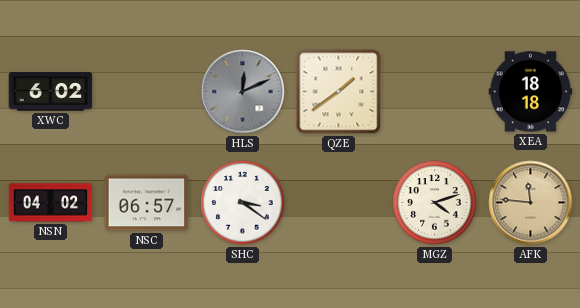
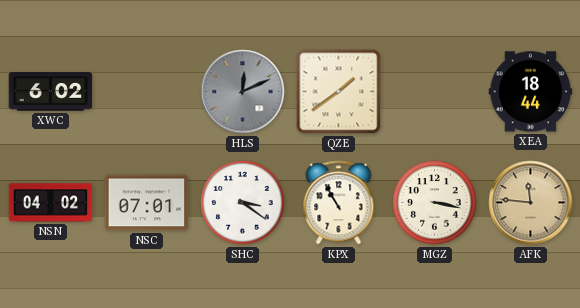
XEA: 18:18 -> 18:44 (531, 92)
NSC: 06:57 -> 07:01 (147, 203)
KPX: none -> 10:55 (339, 203)
MGZ: 4:12 -> 3:17 (435, 203)
